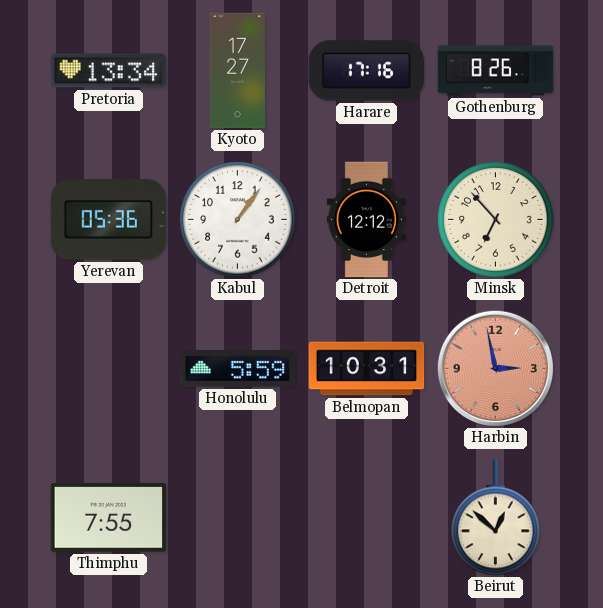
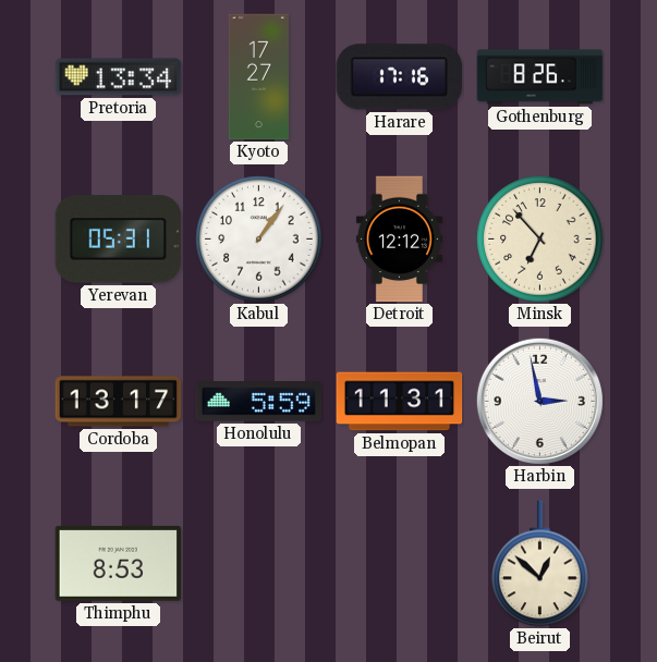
Yerevan: 05:36 -> 05:31 (119, 240)
Cordoba: none -> 13:17 (119, 402)
Belmopan: 10:31 -> 11:31 (400, 402)
Harbin dial: salmon -> white (539, 401)
Thimphu: 7:55 -> 8:53 (119, 563)
